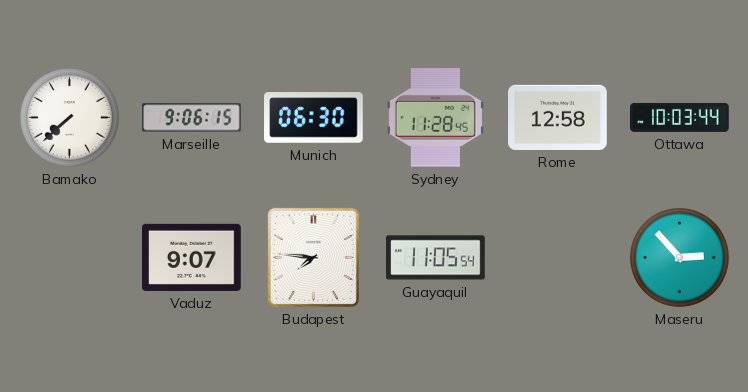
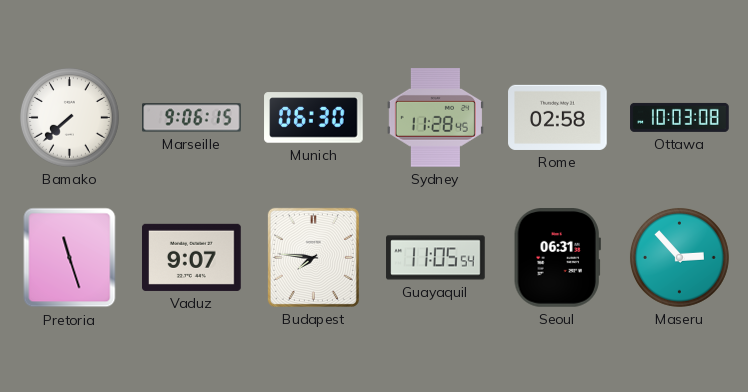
Rome: 12:58 -> 02:58 (558, 117)
Ottawa: 10:03:44 -> 10:03:08 (680, 117)
Pretoria: none -> 11:27 (70, 258)
Seoul: none -> 06:31 (557, 258)
